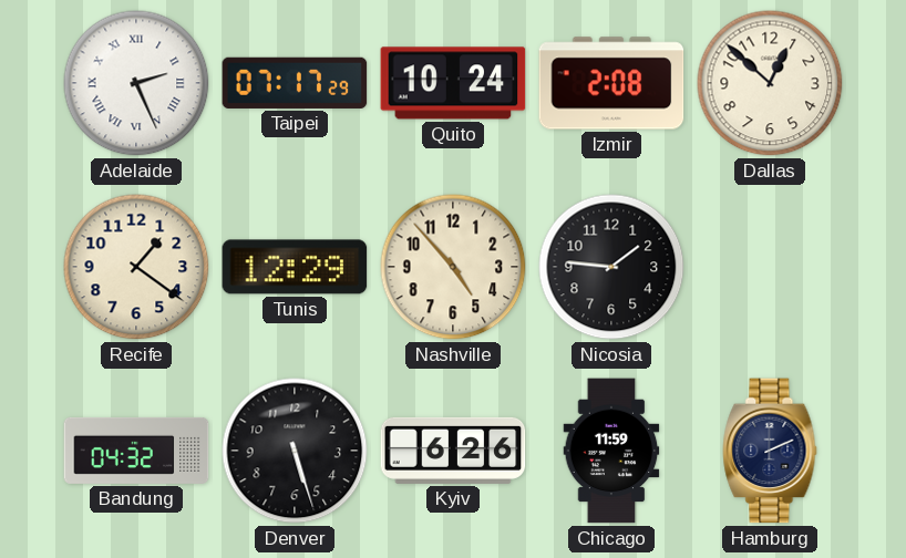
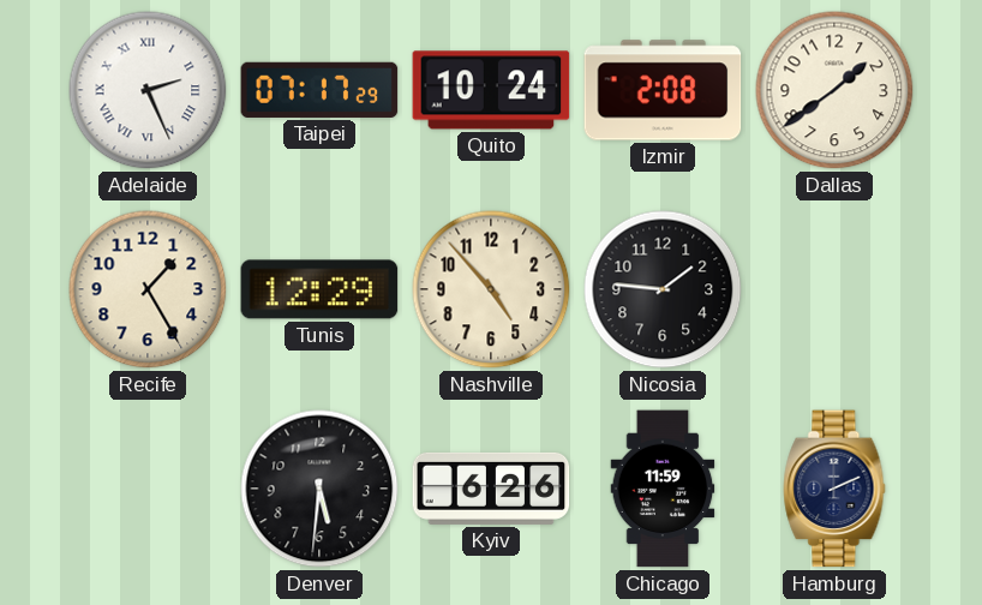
Dallas: 12:52 -> 1:39 (834, 90)
Recife: 1:21 -> 1:25 (148, 289)
Bandung: 04:32 -> none (136, 451)
Denver: 5:27 -> 5:31 (319, 489)
